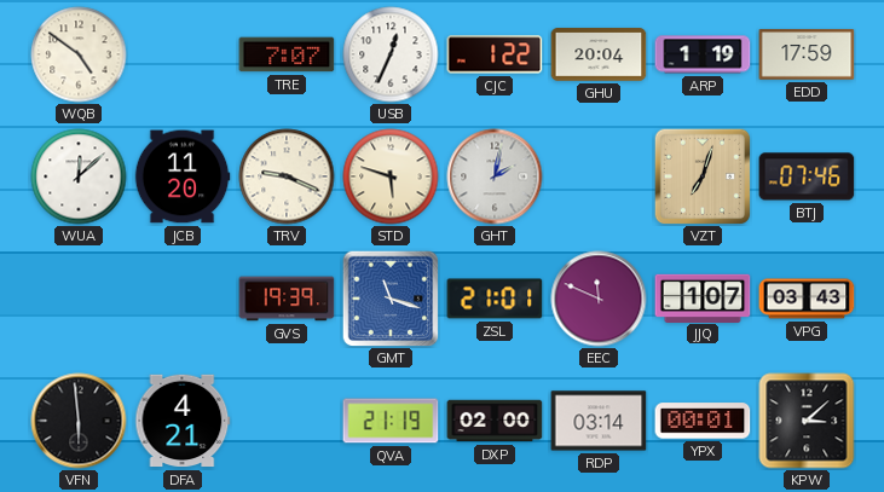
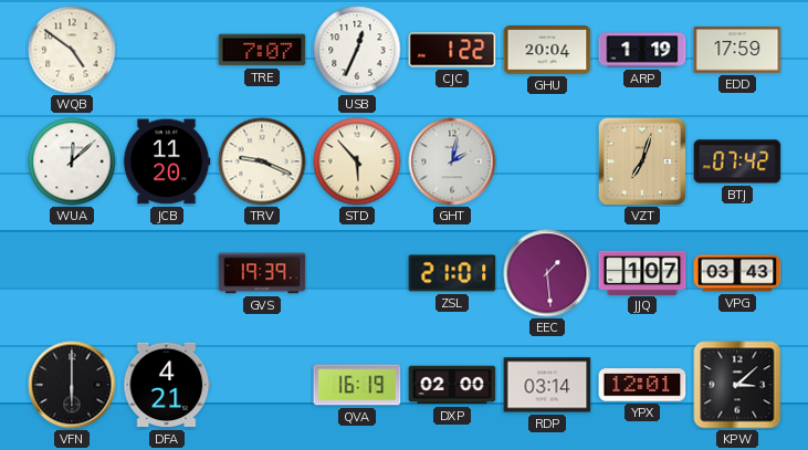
STD: 5:48 -> 5:53 (357, 161)
BTJ: 07:46 -> 07:42 (737, 161)
GMT: 11:18 -> none (391, 299)
EEC: 11:49 -> 1:29 (547, 273)
VFN: 5:59 -> 6:00 (72, 385)
QVA: 21:19 -> 16:19 (357, 385)
YPX: 00:01 -> 12:01 (642, 385)
